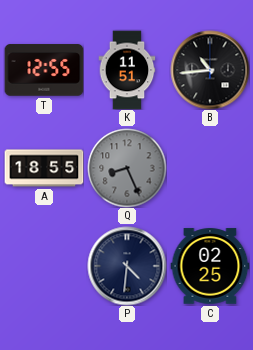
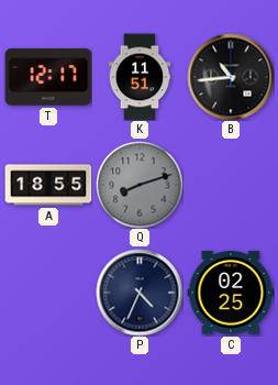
T: 12:55 -> 12:17 (48, 77)
Q: 8:26 -> 8:12 (140, 185)
P: 4:31 -> 4:34 (140, 293)
